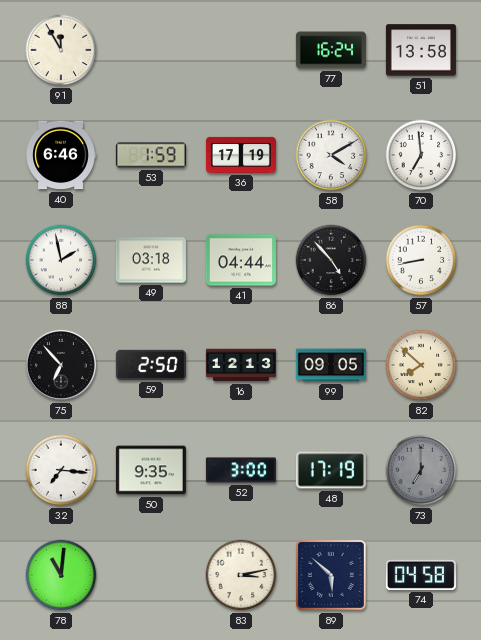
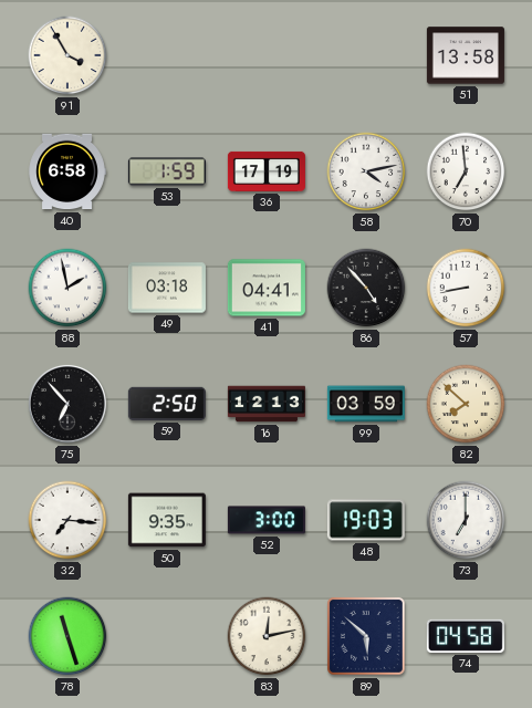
91: 11:55 -> 3:55 (67, 55)
77: 16:24 -> none (331, 50)
40: 6:46 -> 6:58 (67, 171)
58: 4:10 -> 4:13 (366, 171)
41: 04:44 -> 04:41 (267, 288)
99: 09:05 -> 03:59 (366, 404)
48: 17:19 -> 19:03 (366, 520)
73 dial: grey -> white (466, 520)
78: 11:01 -> 11:27 (67, 636)
83: 3:13 -> 12:13 (267, 636)
